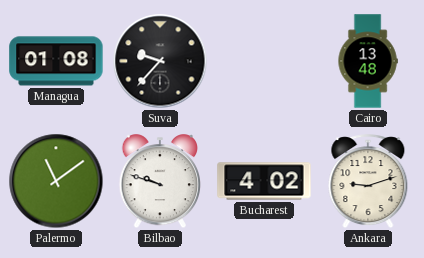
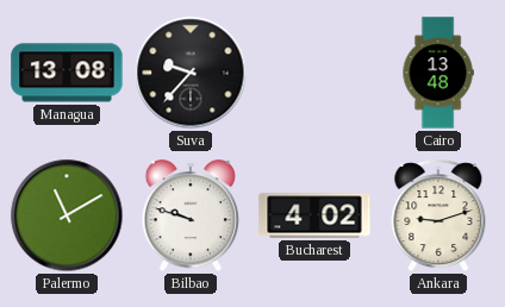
Managua: 01:08 -> 13:08 (67, 73)
Palermo: 11:09 -> 11:10 (67, 215)
